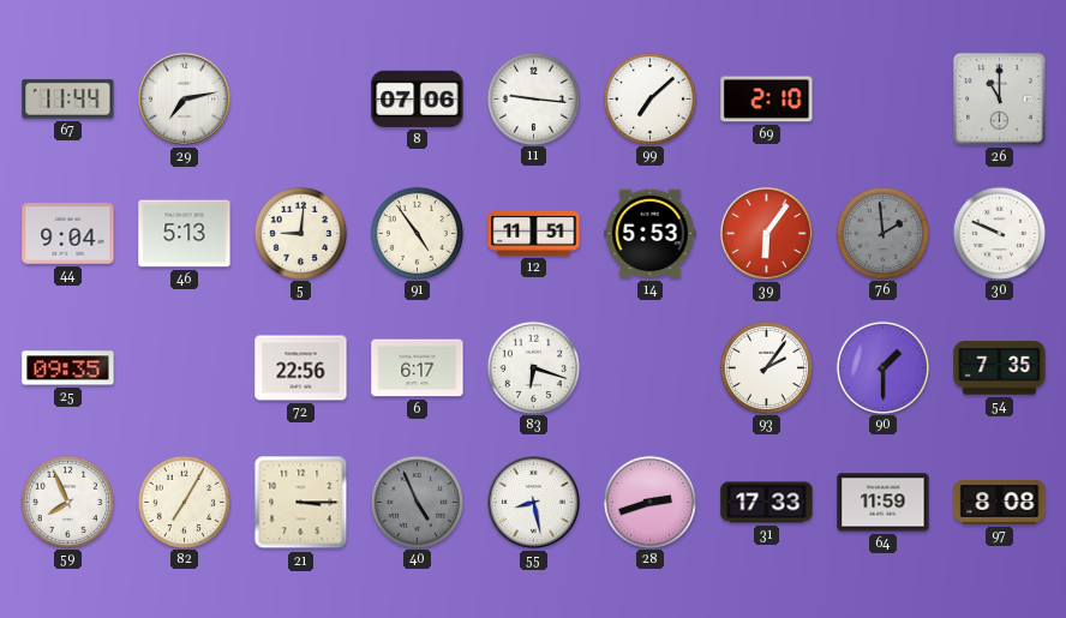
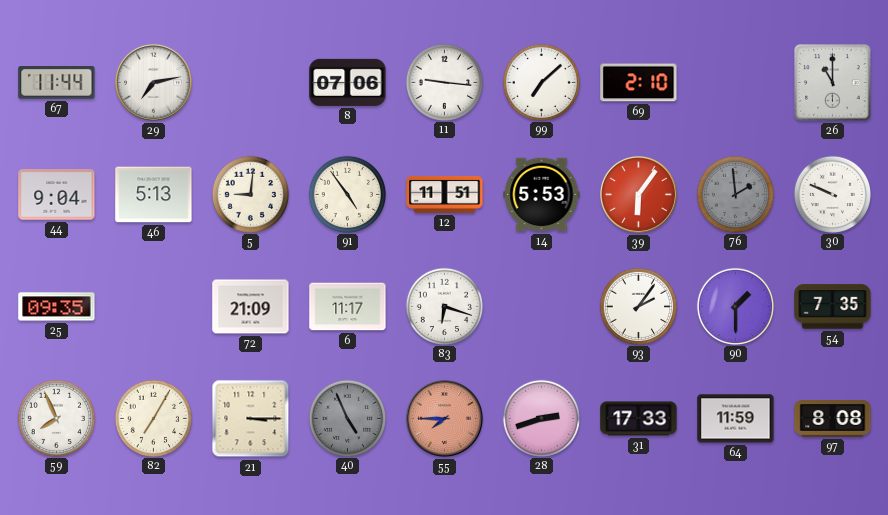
72: 22:56 -> 21:09 (251, 307)
6: 6:17 -> 11:17 (348, 307)
55: 8:28 -> 7:45 (444, 418)
55 dial: white -> salmon (444, 418)
